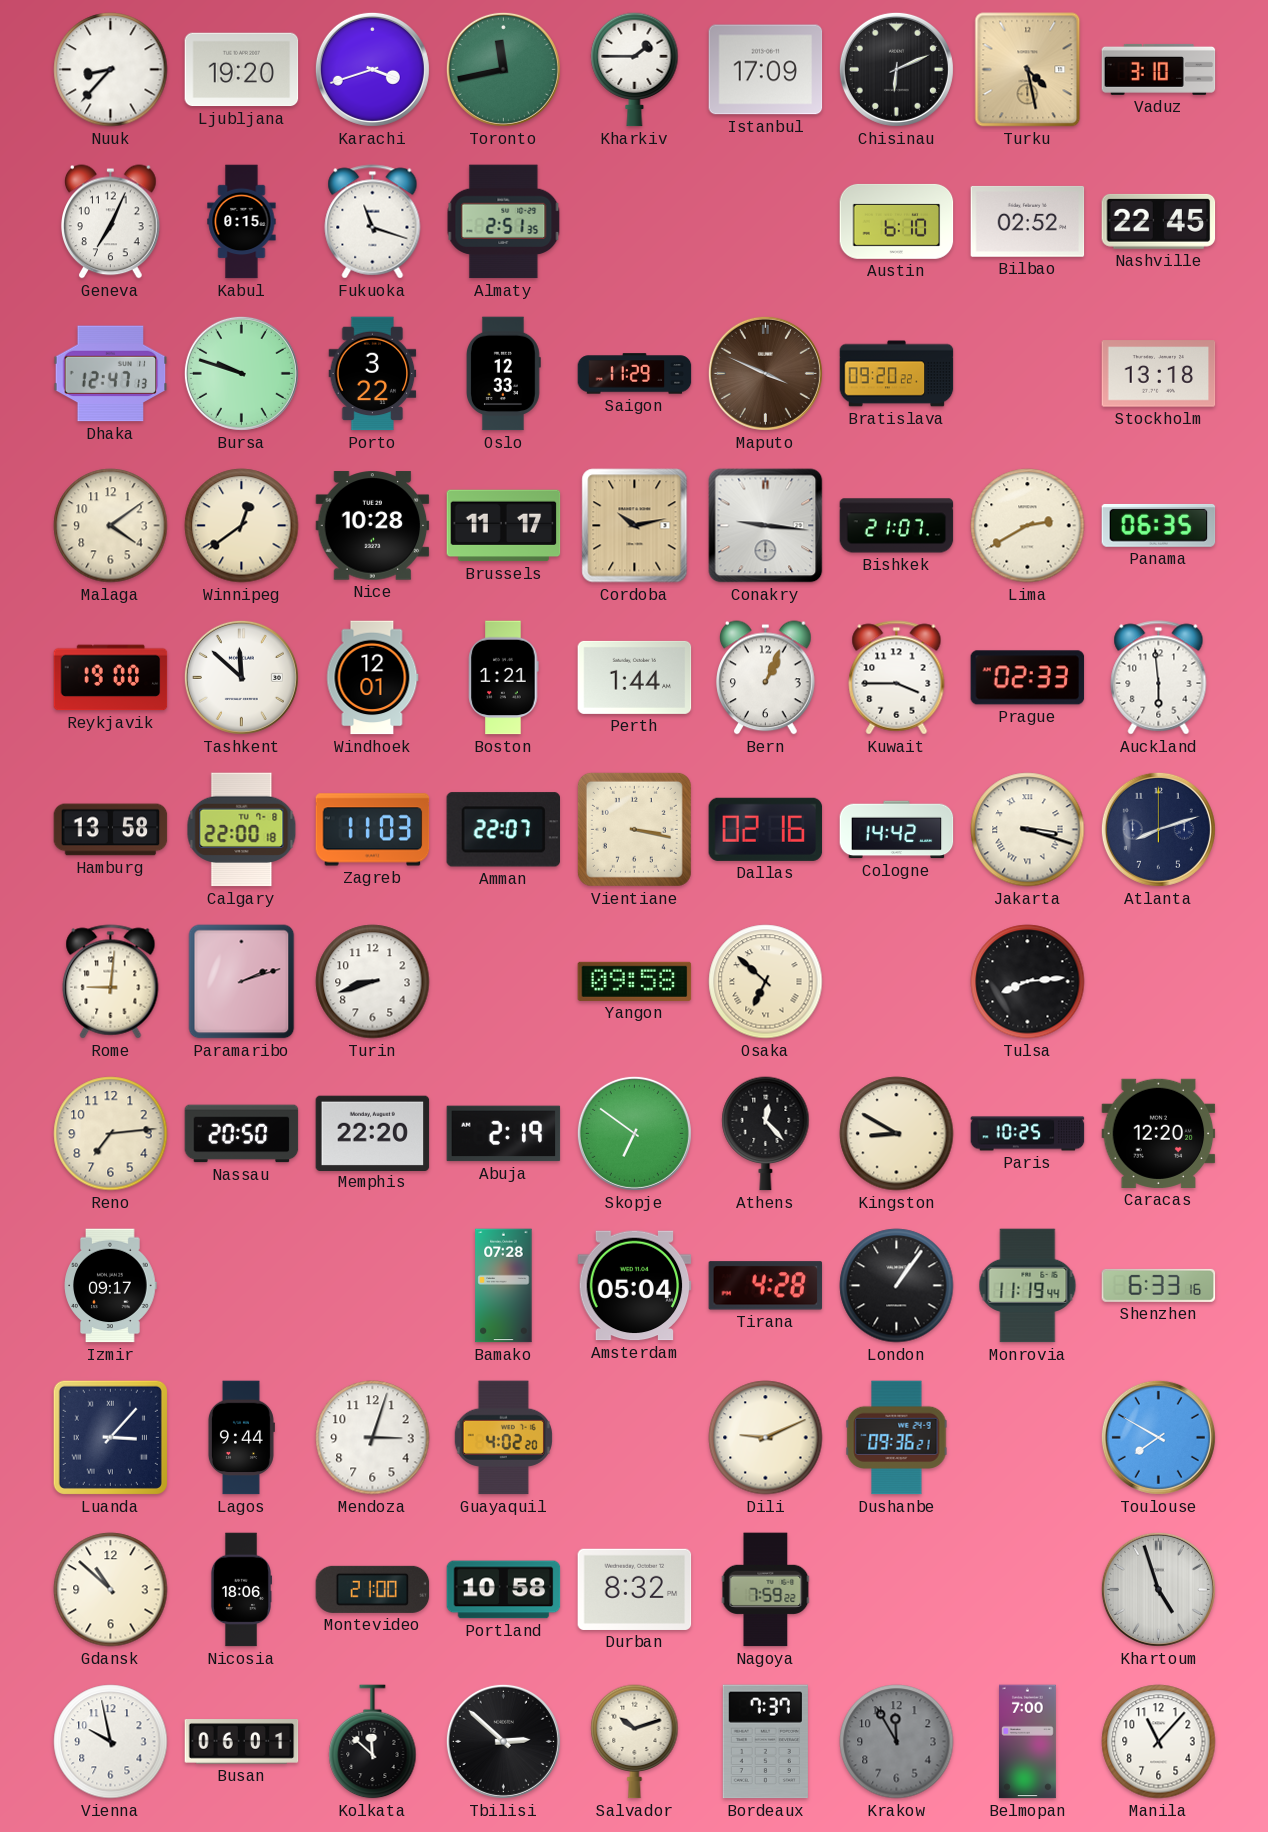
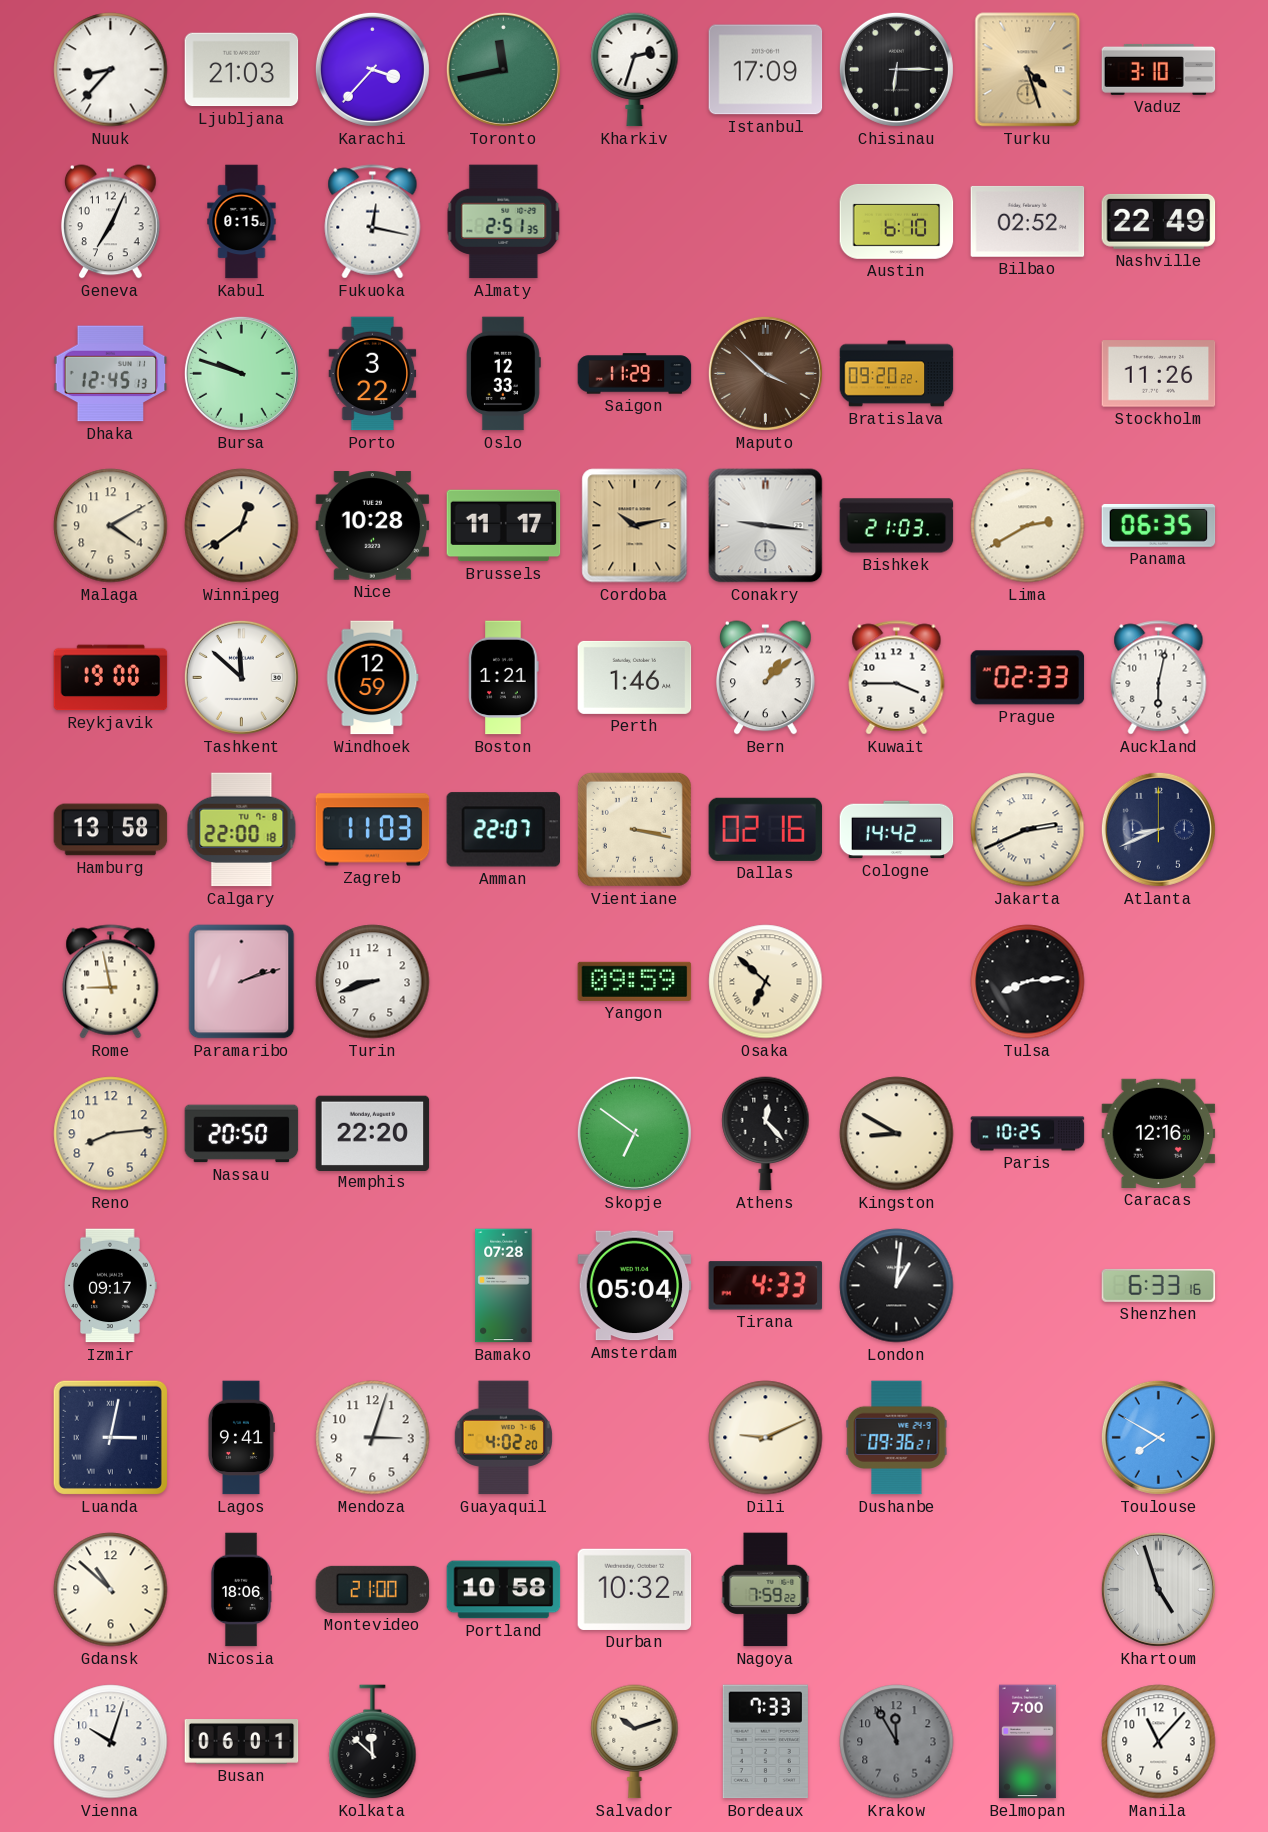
Ljubljana: 19:20 -> 21:03 (242, 70)
Karachi: 3:42 -> 3:37 (372, 69)
Kharkiv: 1:45 -> 2:33 (635, 70)
Chisinau: 6:11 -> 6:15 (896, 69)
Turku: 4:28 -> 4:27 (1028, 70)
Fukuoka: 11:18 -> 12:17 (373, 222)
Nashville: 22:45 -> 22:49 (1159, 221)
Dhaka: 12:47 -> 12:45 (111, 374)
Maputo: 3:49 -> 3:52 (765, 373)
Stockholm: 13:18 -> 11:26 (1159, 374)
Malaga: 4:09 -> 4:10 (111, 526)
Bishkek: 21:07 -> 21:03 (897, 526)
Windhoek: 12:01 -> 12:59 (373, 678)
Perth: 1:44 -> 1:46 (635, 677)
Bern: 1:04 -> 1:08 (766, 678)
Auckland: 5:59 -> 6:02 (1159, 678)
Jakarta: 3:18 -> 2:41 (1028, 830)
Atlanta: 8:12 -> 8:41 (1158, 829)
Rome: 9:01 -> 8:58 (111, 982)
Yangon: 09:58 -> 09:59 (635, 981)
Reno: 7:14 -> 8:14 (111, 1134)
Abuja: 2:19 -> none (504, 1134)
Caracas: 12:20 -> 12:16 (1159, 1133)
Tirana: 4:28 -> 4:33 (766, 1286)
London: 1:06 -> 1:01 (897, 1286)
Monrovia: 11:19 -> none (1028, 1286)
Luanda: 3:07 -> 3:02 (110, 1437)
Lagos: 9:44 -> 9:41 (241, 1438)
Durban: 8:32 -> 10:32 (635, 1589)
Vienna: 9:58 -> 10:03 (111, 1742)
Tbilisi: 2:52 -> none (503, 1741)
Bordeaux: 7:37 -> 7:33 (765, 1742)
